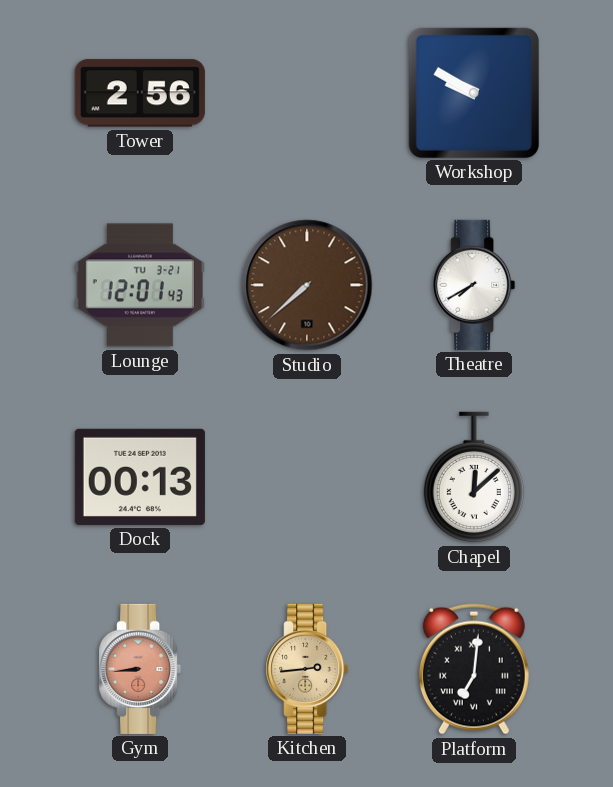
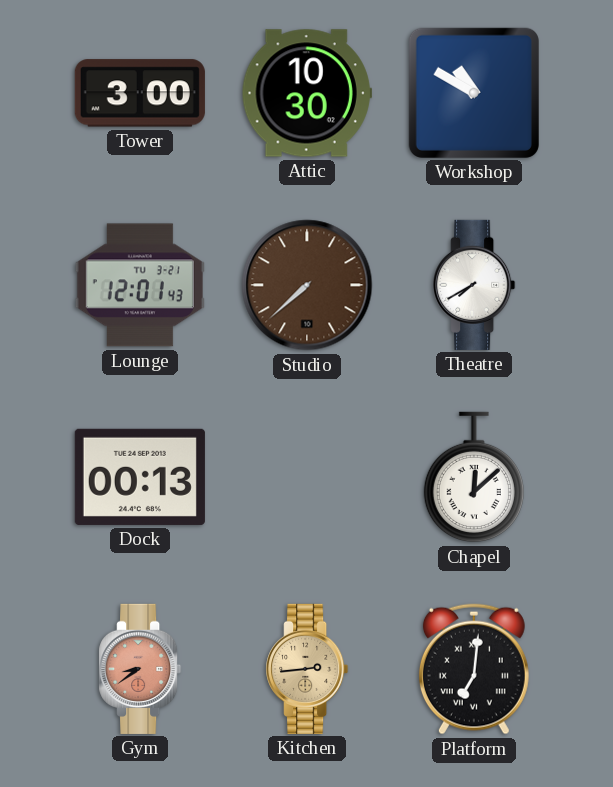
Tower: 2:56 -> 3:00 (140, 93)
Attic: none -> 10:30 (307, 93)
Workshop: 9:50 -> 10:50 (474, 93)
Gym: 8:44 -> 8:39 (140, 669)
